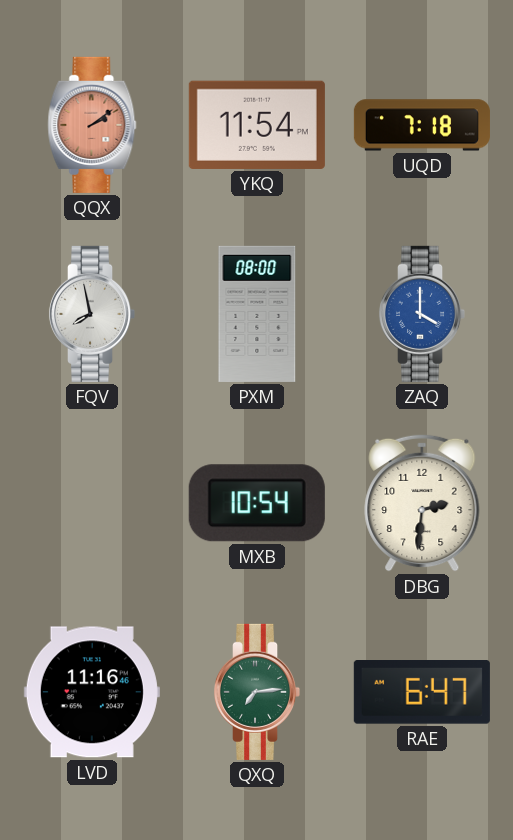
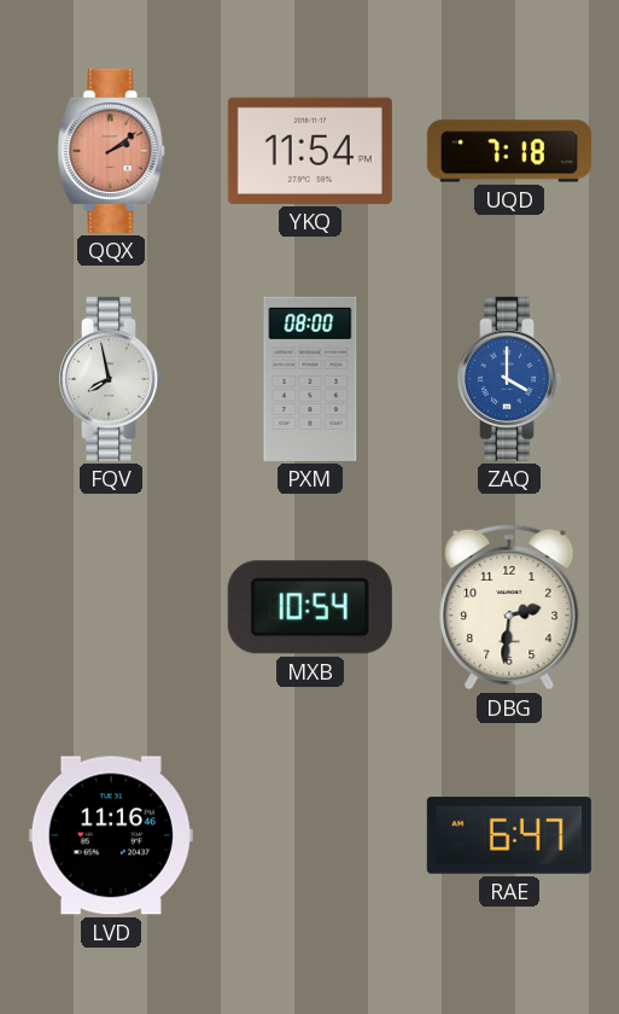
QXQ: 7:14 -> none (257, 692)
